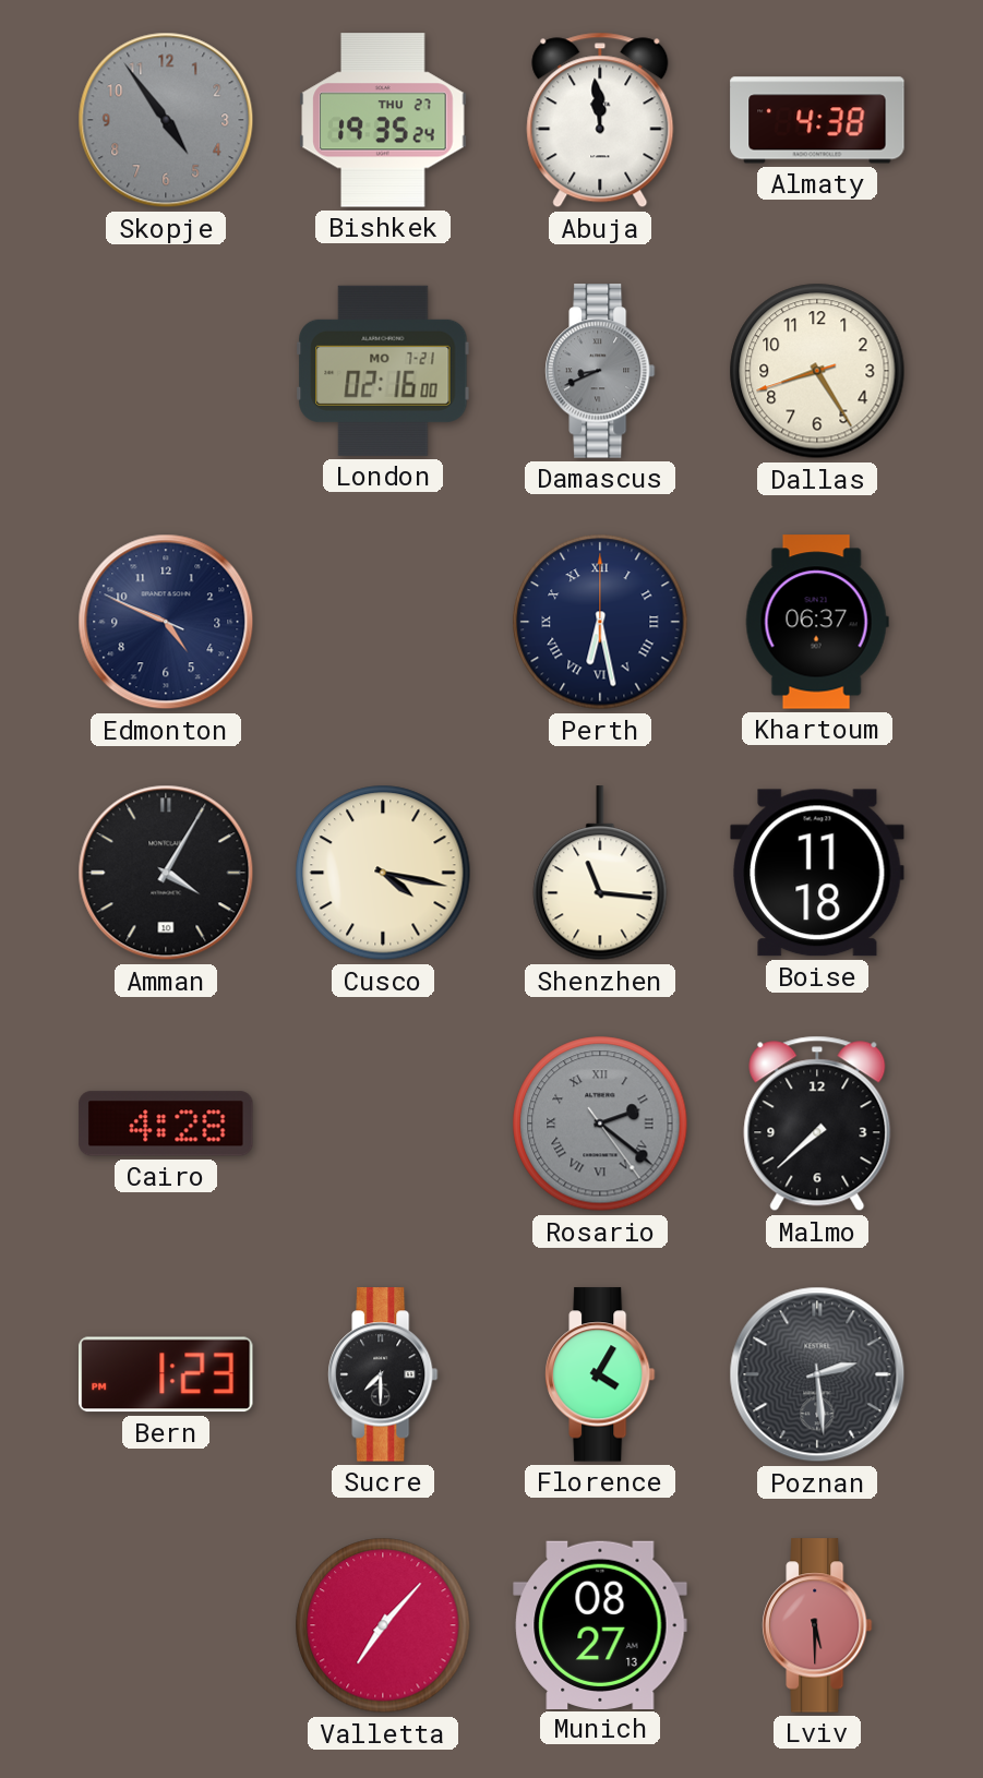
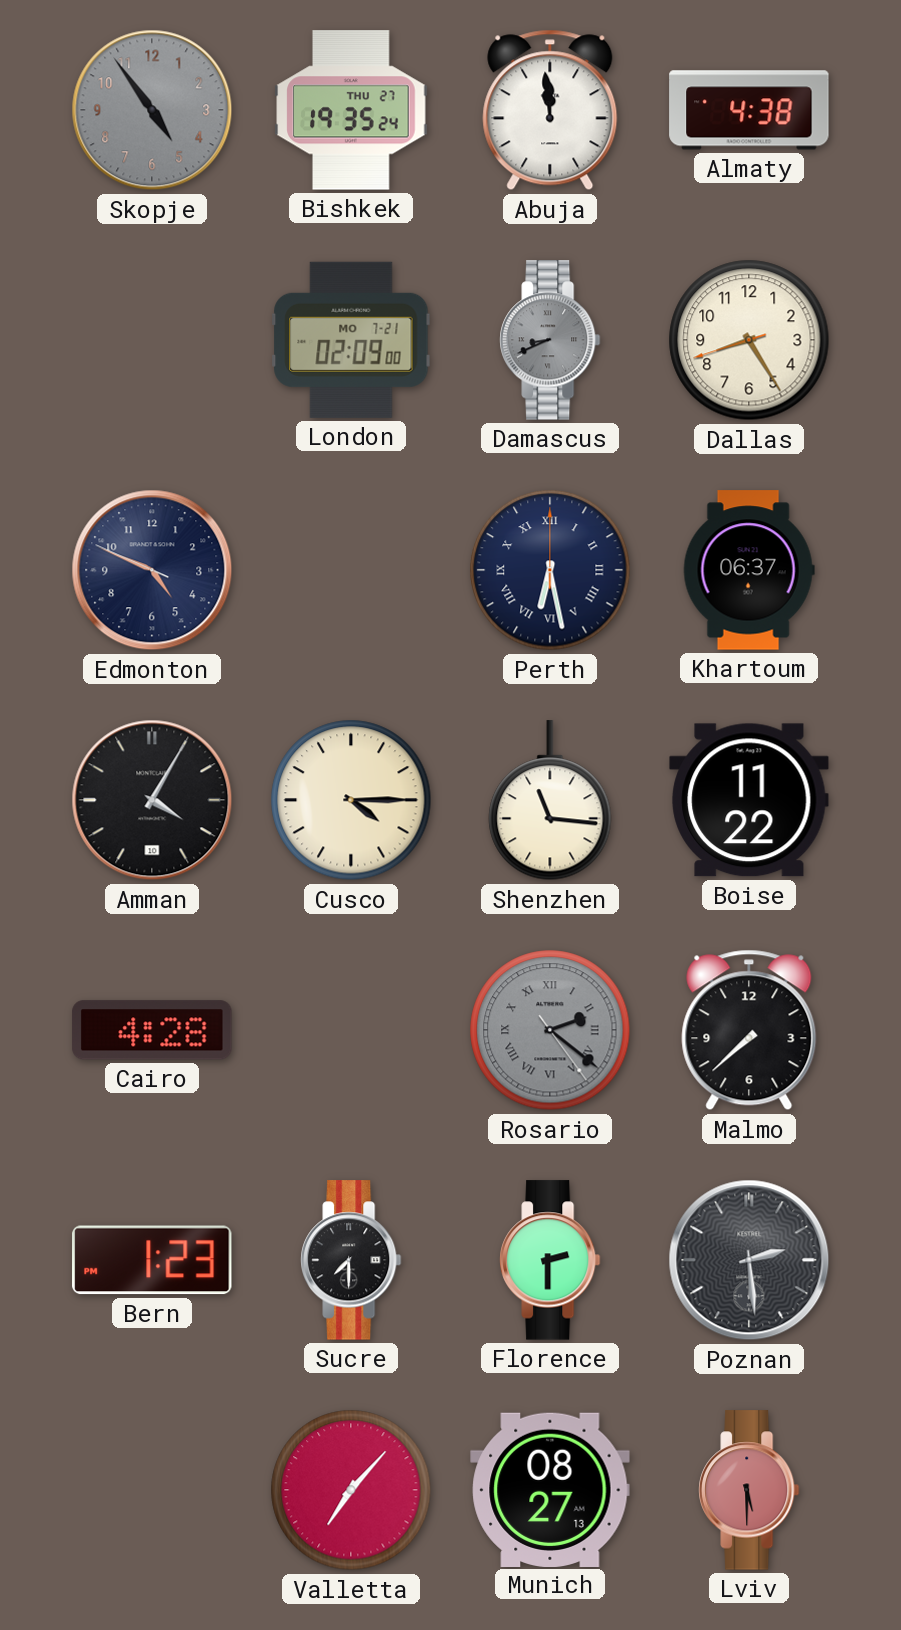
London: 02:16 -> 02:09 (351, 340)
Cusco: 4:17 -> 4:15 (351, 800)
Boise: 11:18 -> 11:22 (749, 800)
Florence: 4:05 -> 2:30 (551, 1260)
